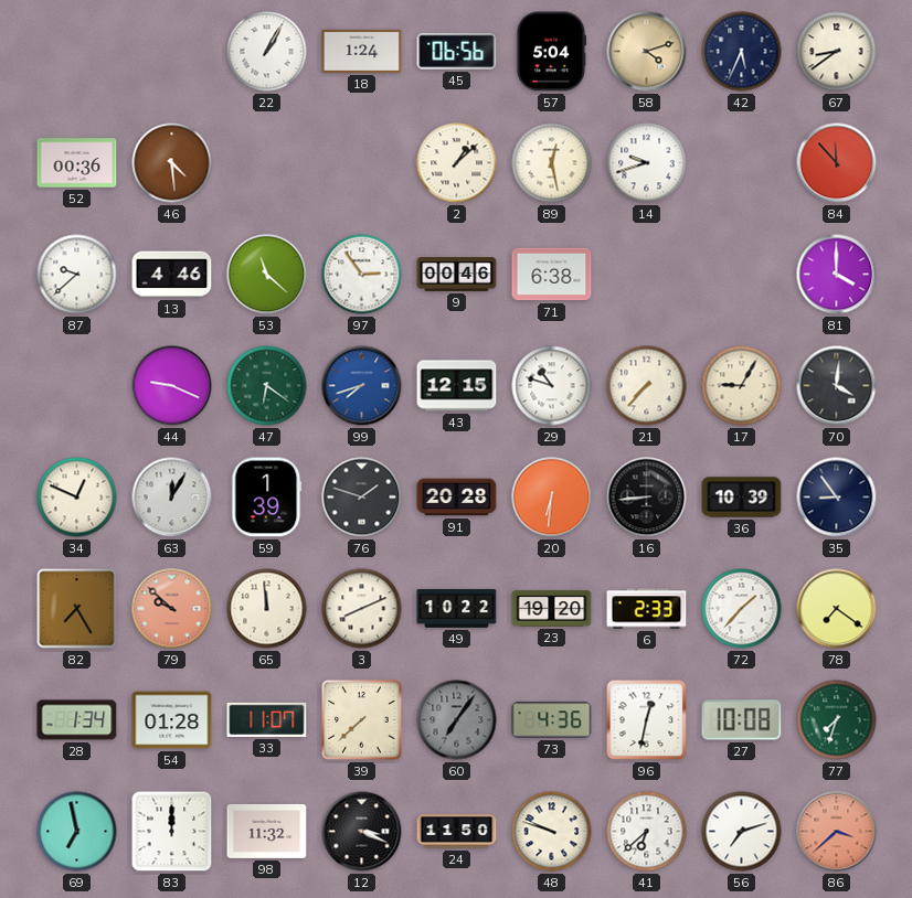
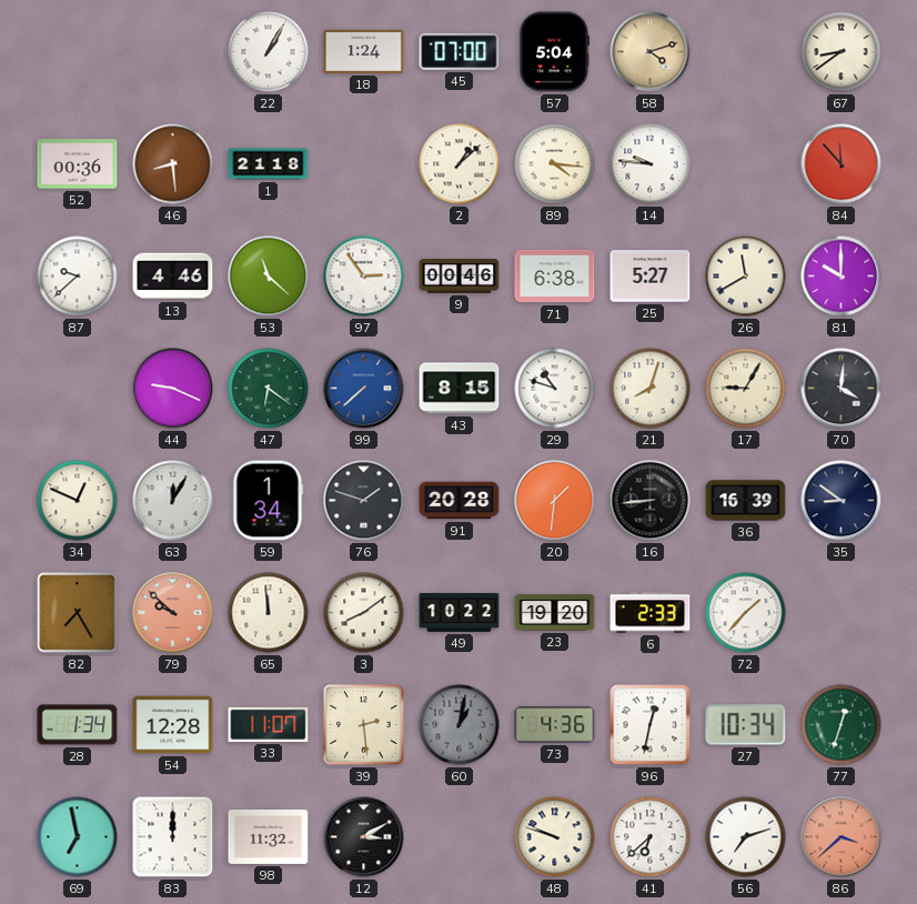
45: 06:56 -> 07:00 (460, 51)
42: 5:34 -> none (742, 52)
46: 4:29 -> 8:29 (173, 164)
1: none -> 21:18 (269, 164)
89: 12:28 -> 4:16 (555, 164)
14: 9:42 -> 9:46 (651, 164)
25: none -> 5:27 (651, 277)
26: none -> 11:40 (746, 277)
81: 4:00 -> 10:00 (842, 277)
99: 7:42 -> 7:38 (364, 389)
43: 12:15 -> 8:15 (460, 389)
21: 7:37 -> 8:03 (651, 389)
59: 1:39 -> 1:34 (269, 501)
20: 6:31 -> 1:31 (555, 501)
36: 10:39 -> 16:39 (746, 501)
35: 8:54 -> 8:51 (842, 501)
3: 8:11 -> 8:09 (364, 613)
78: 7:21 -> none (837, 609)
54: 01:28 -> 12:28 (173, 725)
39: 7:38 -> 2:29 (364, 725)
60: 7:06 -> 1:02 (460, 725)
27: 10:08 -> 10:34 (746, 725)
77: 7:33 -> 12:33 (842, 725)
12: 3:19 -> 3:10 (364, 837)
24: 11:50 -> none (457, 832)
